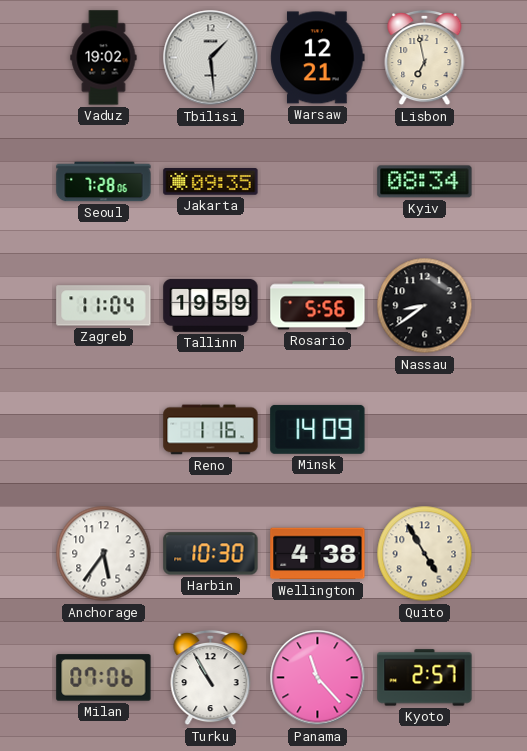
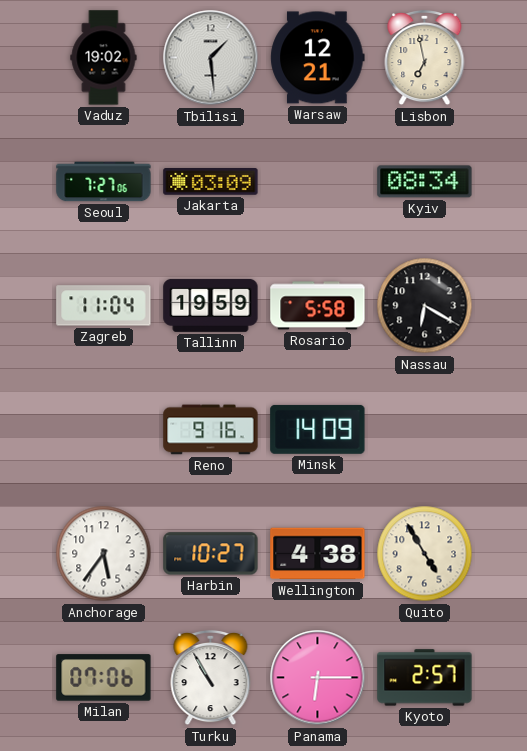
Seoul: 7:28 -> 7:27 (104, 182)
Jakarta: 09:35 -> 03:09 (211, 182)
Rosario: 5:56 -> 5:58 (318, 306)
Nassau: 8:39 -> 6:20 (425, 306)
Reno: 1:16 -> 9:16 (211, 430)
Harbin: 10:30 -> 10:27 (211, 554)
Panama: 11:23 -> 6:15 (318, 678)
